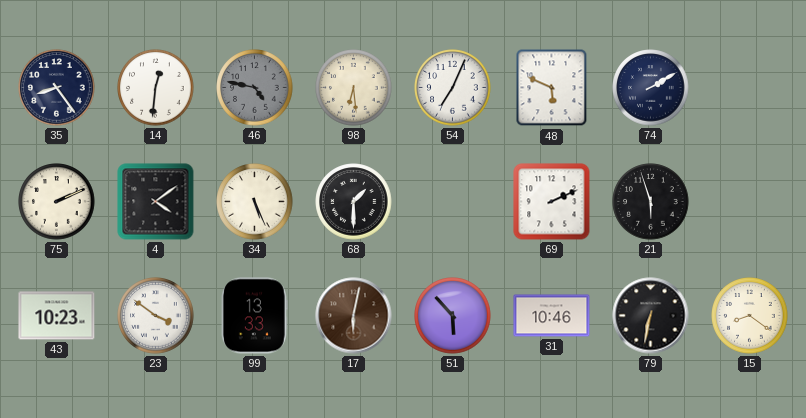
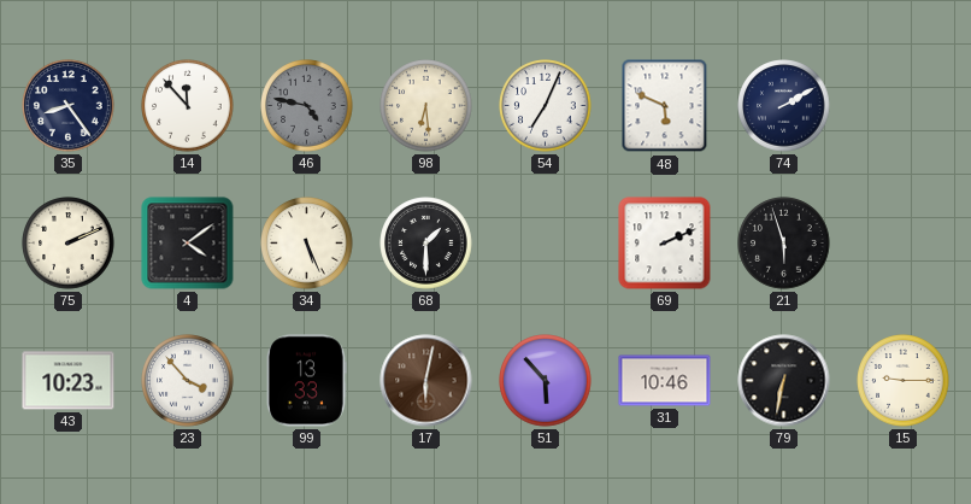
14: 12:31 -> 11:53 (188, 106)
23: 3:51 -> 3:53 (188, 381)
15: 8:21 -> 9:15 (904, 381)
